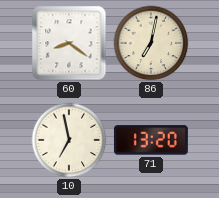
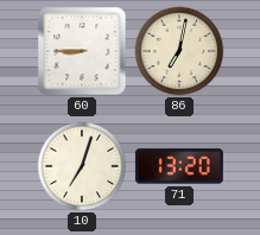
60: 8:21 -> 8:45 (82, 51)
10: 6:58 -> 7:03 (82, 166)
